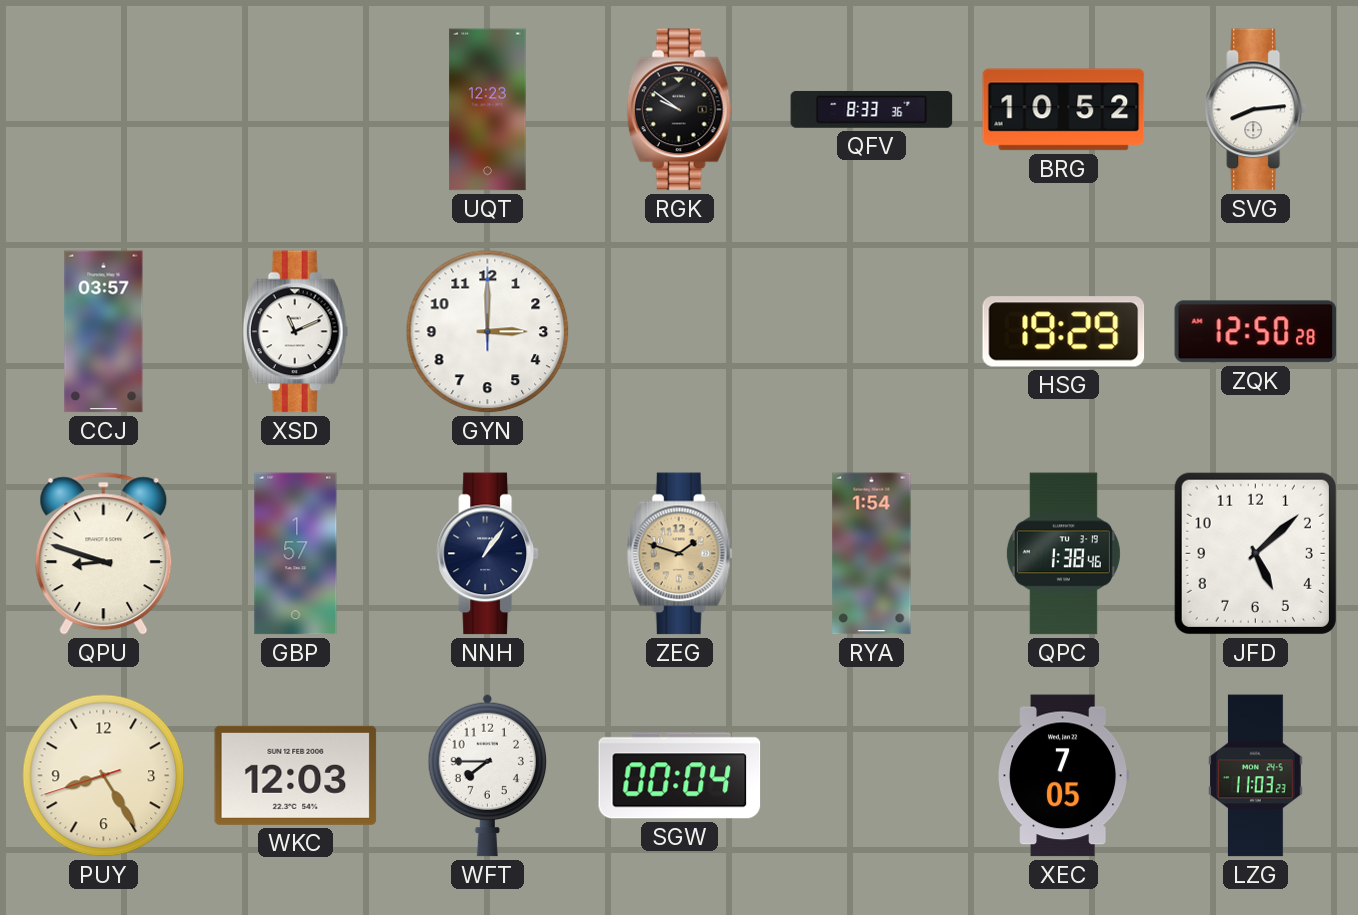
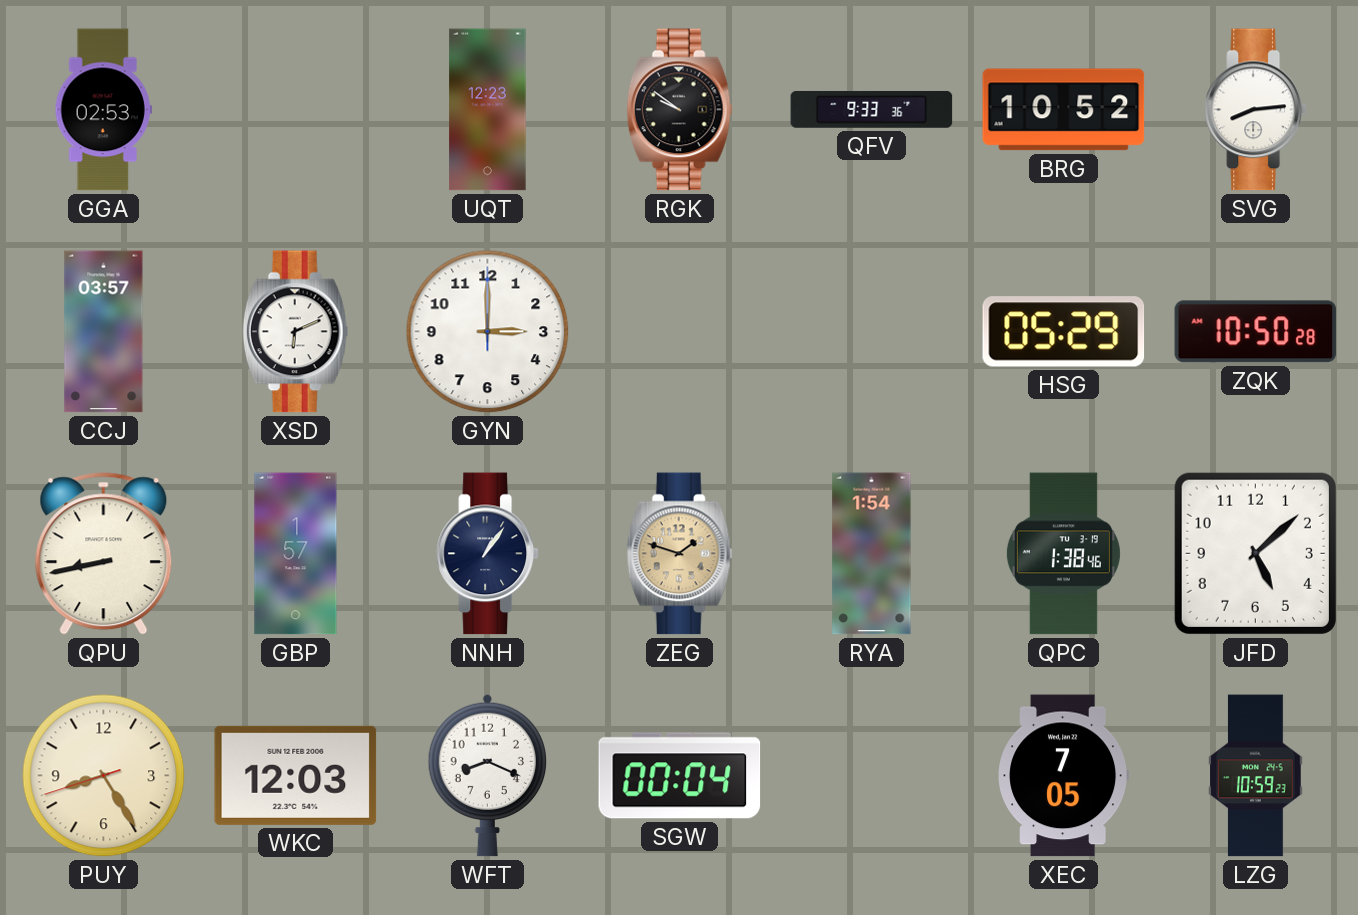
GGA: none -> 02:53 (103, 110)
QFV: 8:33 -> 9:33 (872, 109)
XSD: 11:11 -> 6:11 (296, 332)
HSG: 19:29 -> 05:29 (1064, 332)
ZQK: 12:50 -> 10:50 (1256, 332)
QPU: 8:48 -> 8:43 (104, 554)
WFT: 7:45 -> 8:19 (487, 775)
LZG: 11:03 -> 10:59 (1256, 776)
